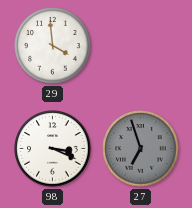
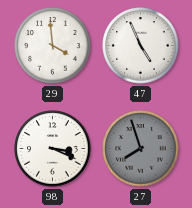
47: none -> 4:56 (141, 46)
27: 6:57 -> 7:57 (141, 149)
